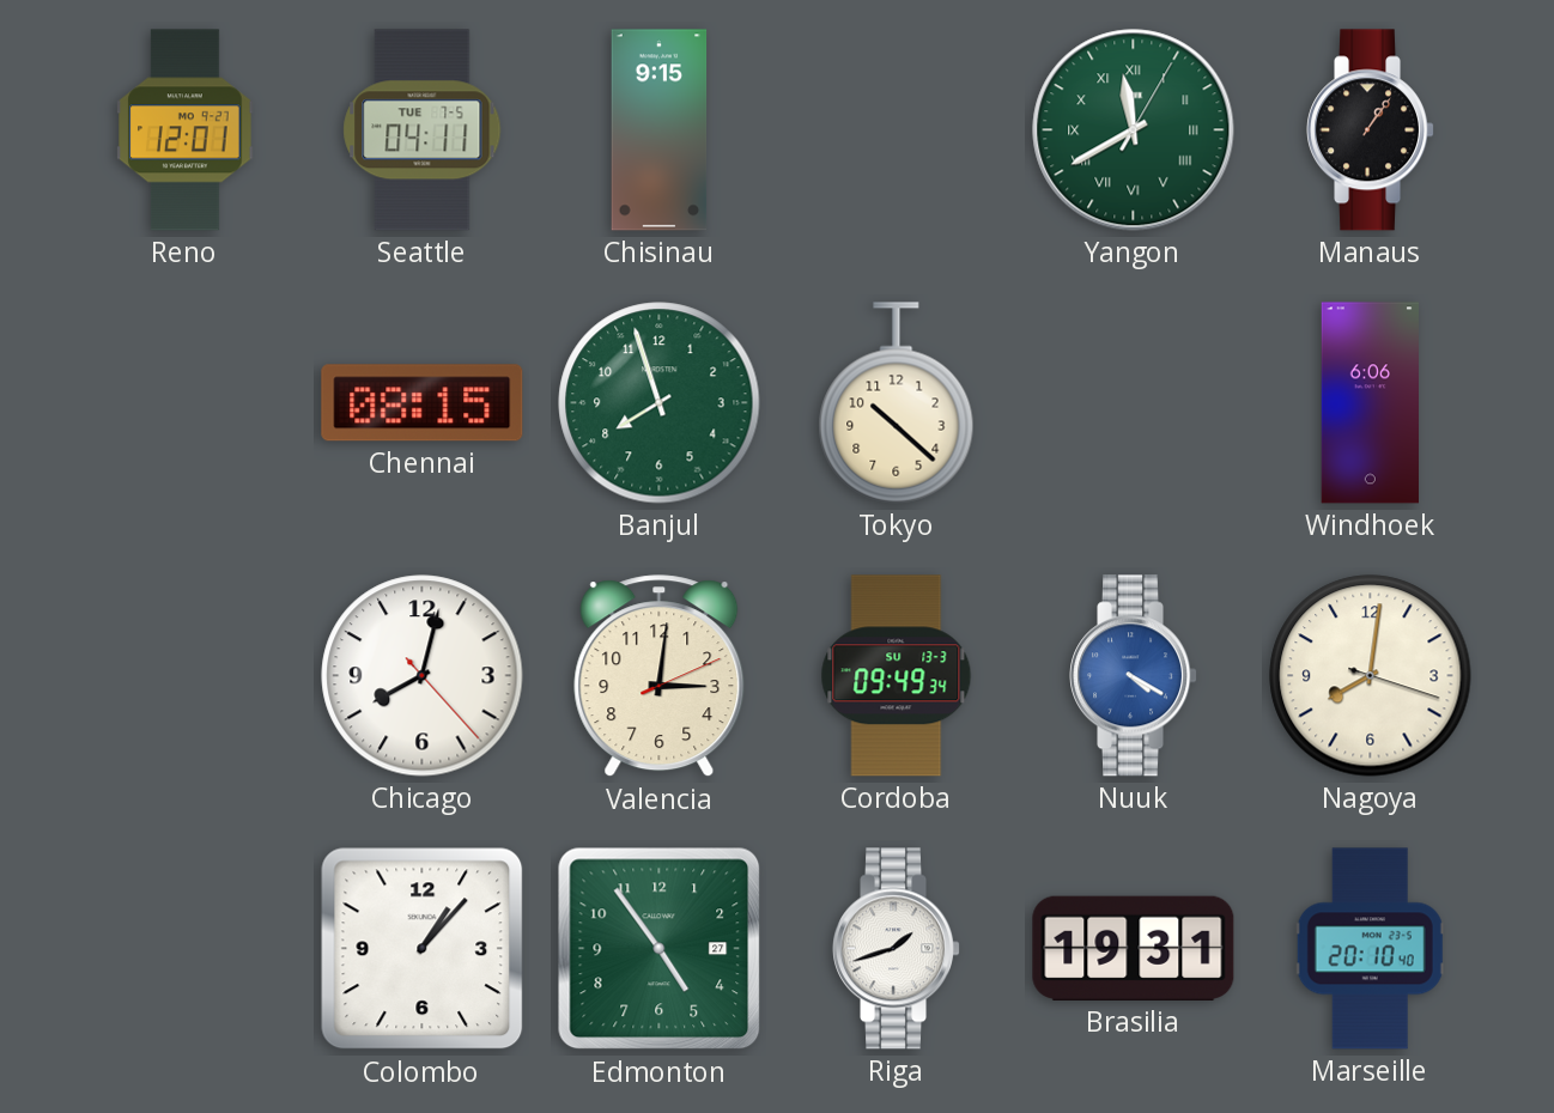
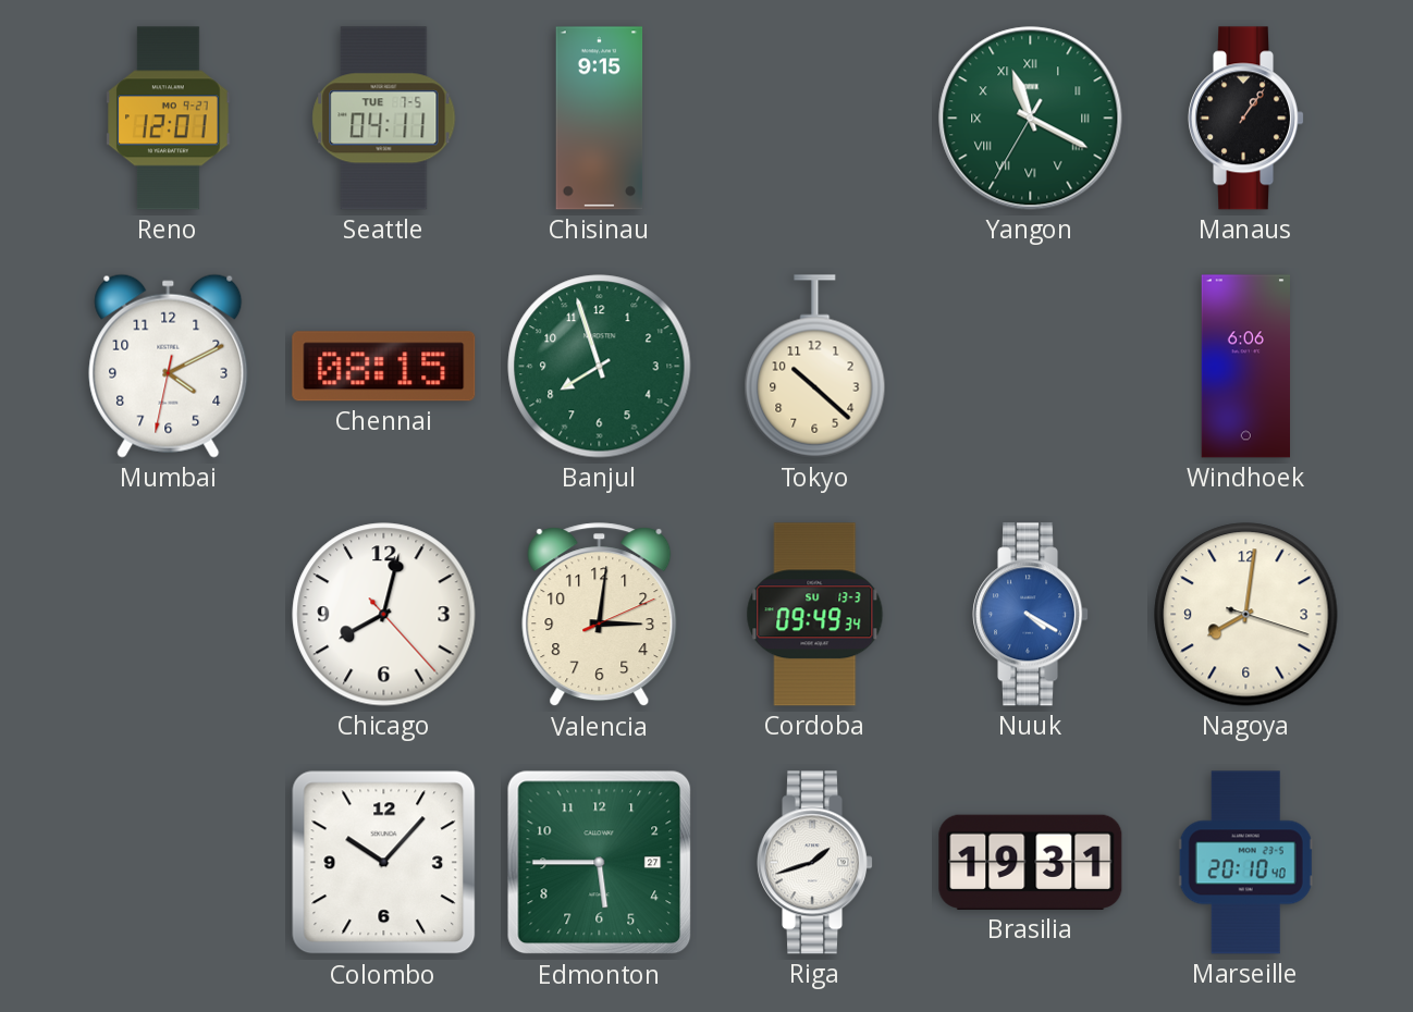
Yangon: 11:40 -> 11:19 (1031, 119)
Mumbai: none -> 4:10 (169, 366)
Colombo: 1:07 -> 10:07 (384, 863)
Edmonton: 4:54 -> 5:45 (600, 863)
